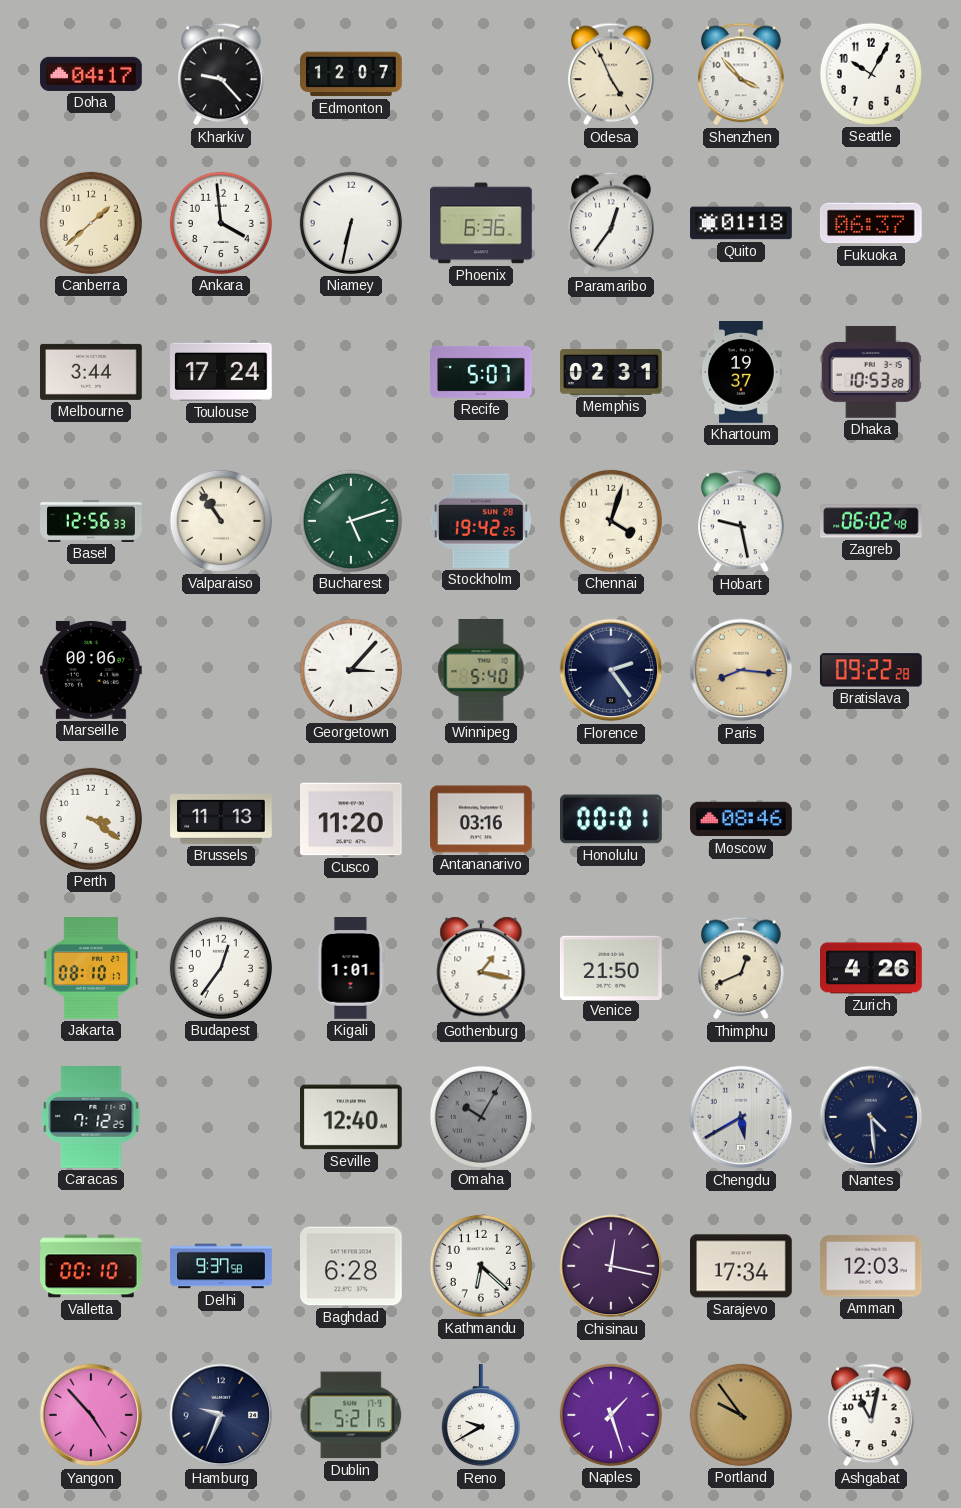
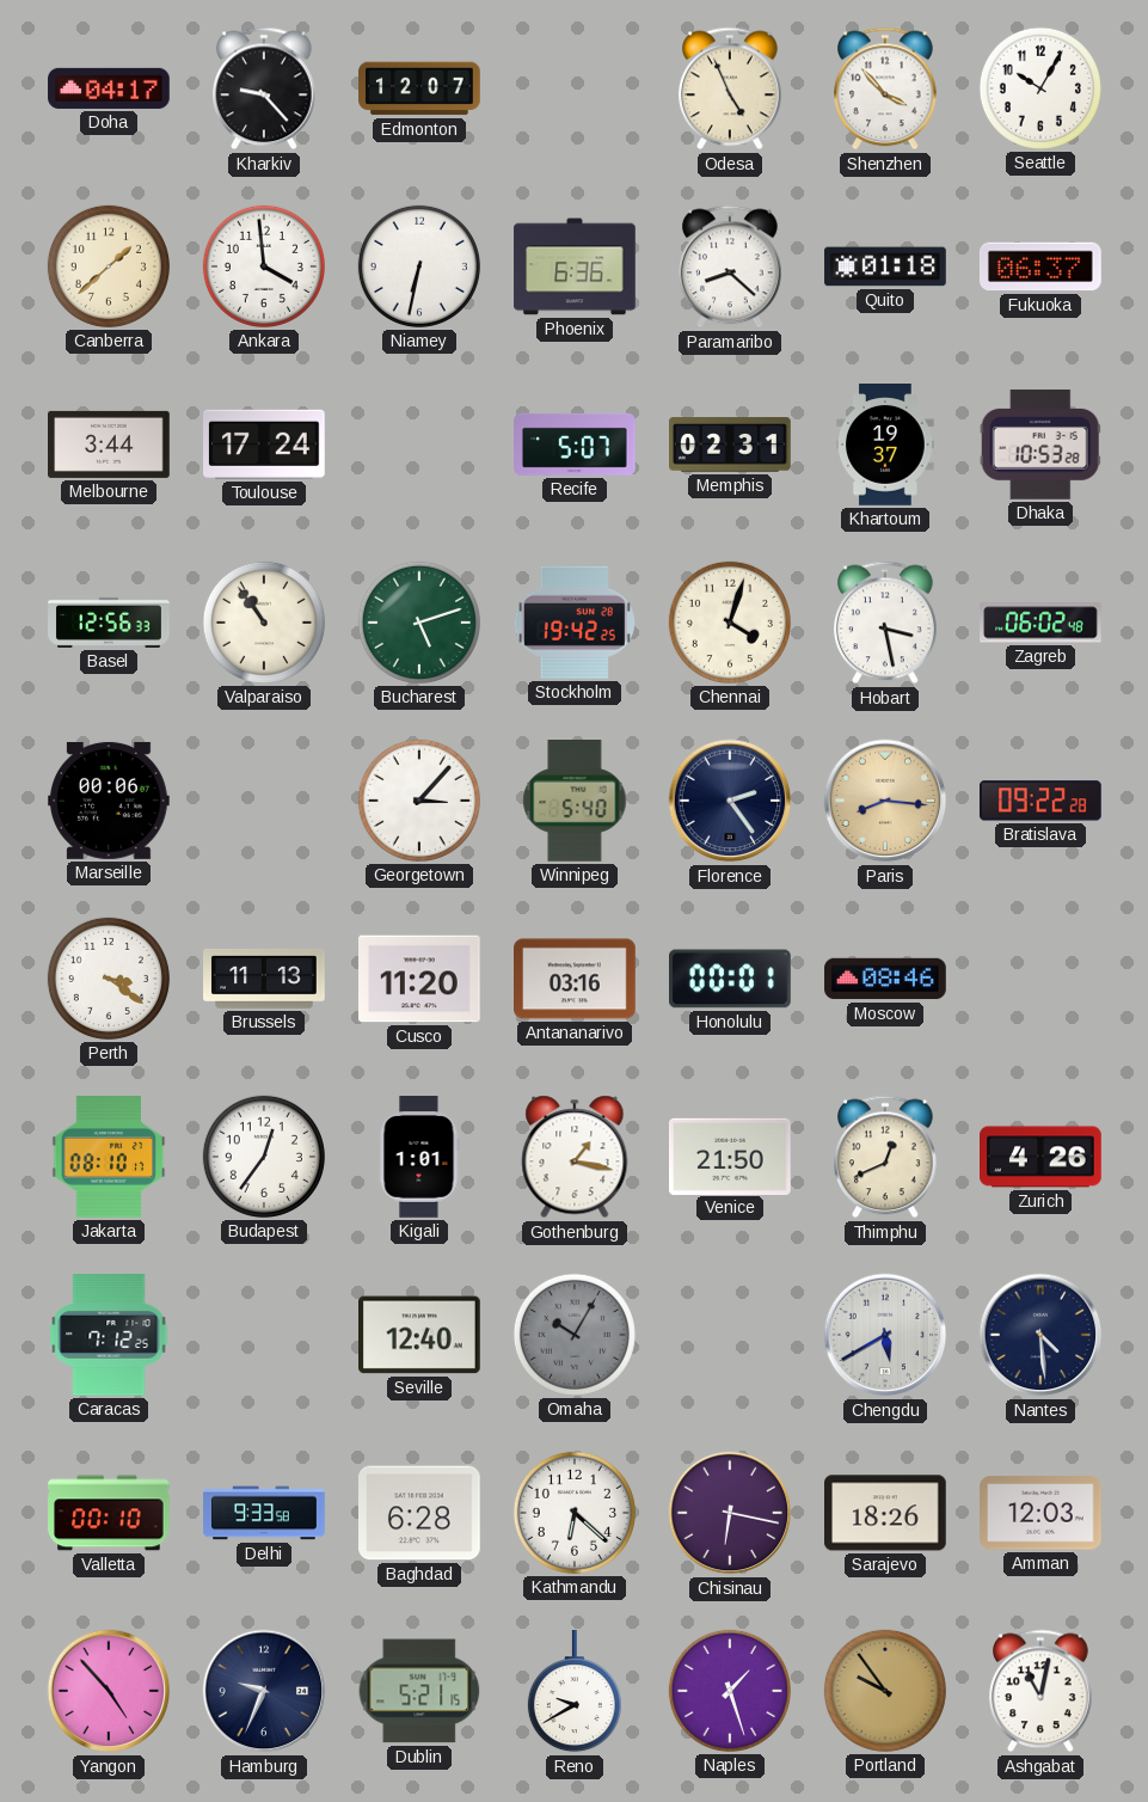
Paramaribo: 12:36 -> 8:22 (731, 266)
Hobart: 9:28 -> 3:28 (886, 623)
Delhi: 9:37 -> 9:33 (264, 1513)
Chisinau: 12:17 -> 6:17 (730, 1513)
Sarajevo: 17:34 -> 18:26 (886, 1513)
